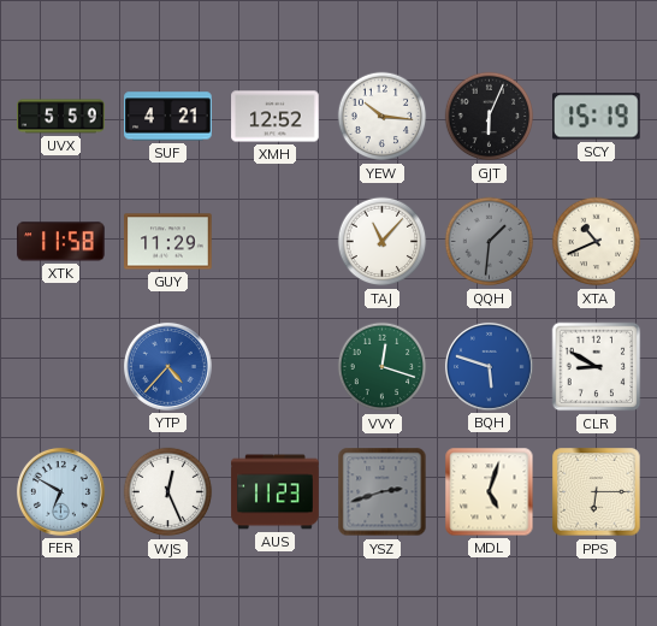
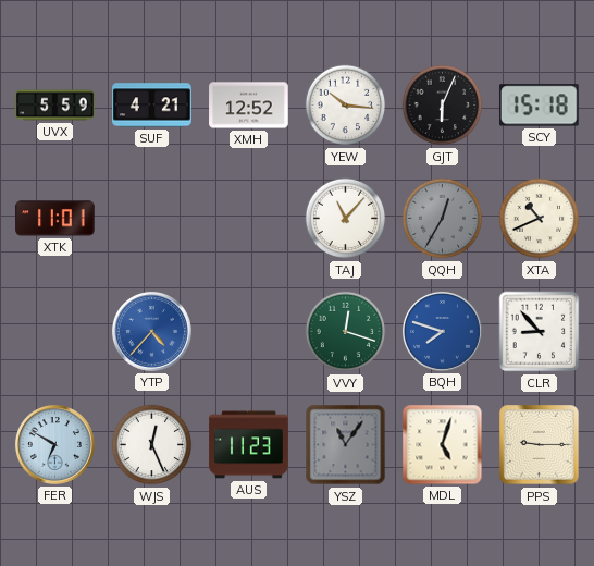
SCY: 15:19 -> 15:18 (540, 106)
XTK: 11:58 -> 11:01 (55, 219)
GUY: 11:29 -> none (168, 242)
QQH: 1:31 -> 12:35 (443, 219)
BQH: 5:48 -> 7:48 (442, 331)
CLR: 8:50 -> 8:53 (540, 332)
YSZ: 2:42 -> 11:06 (346, 445)
PPS: 6:15 -> 9:15 (540, 445)
